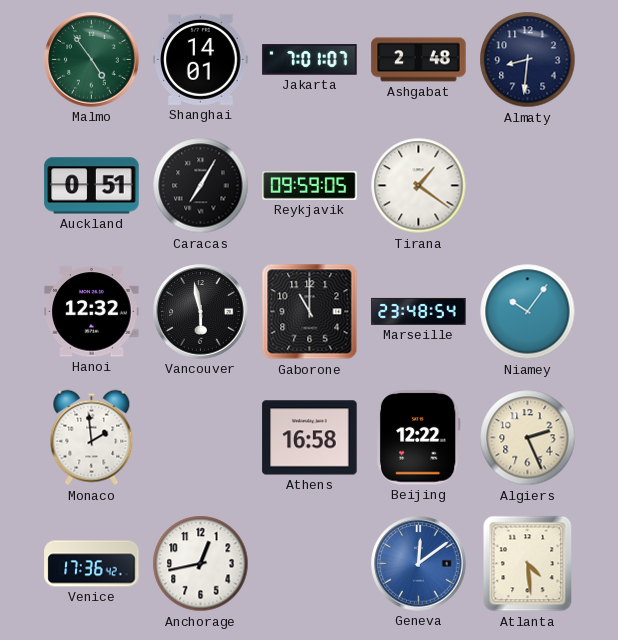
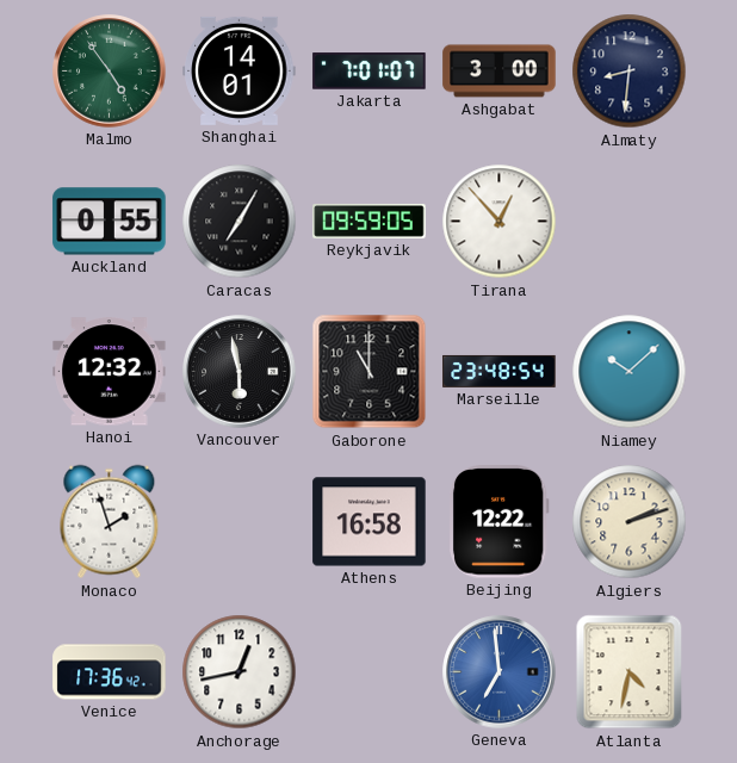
Ashgabat: 2:48 -> 3:00 (500, 72)
Auckland: 0:51 -> 0:55 (110, 222)
Tirana: 1:21 -> 12:53 (500, 222)
Niamey: 10:06 -> 10:08 (630, 372)
Monaco: 1:59 -> 1:57 (110, 522)
Algiers: 2:26 -> 2:12 (630, 522)
Geneva: 12:09 -> 6:59 (500, 672)
Atlanta: 4:29 -> 4:32 (630, 672)
